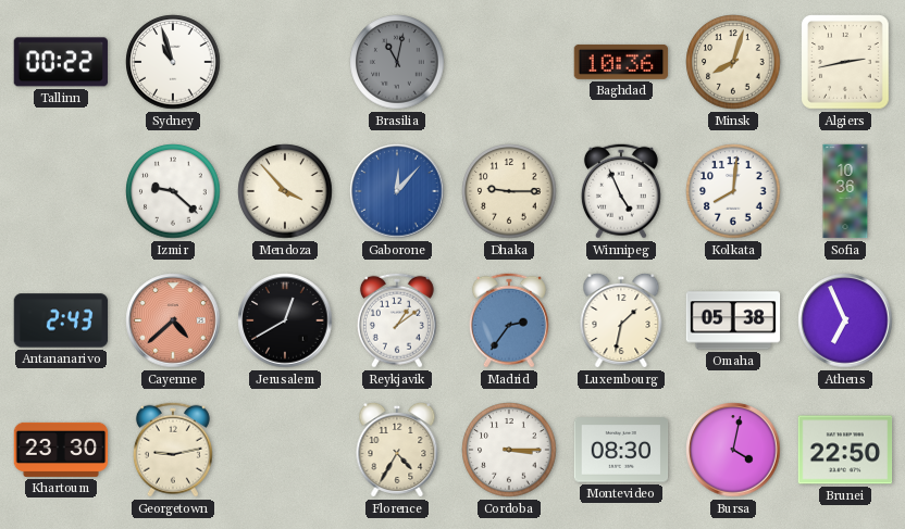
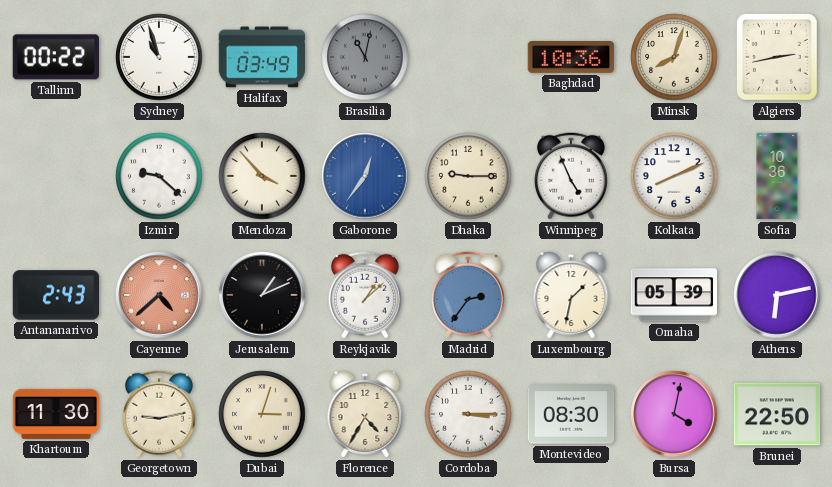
Halifax: none -> 03:49 (262, 57)
Gaborone: 12:07 -> 12:36 (365, 176)
Kolkata: 8:01 -> 8:11 (674, 176)
Jerusalem: 12:40 -> 1:11 (262, 295)
Reykjavik: 1:09 -> 1:08 (365, 295)
Omaha: 05:38 -> 05:39 (674, 295)
Athens: 6:56 -> 6:13 (777, 295)
Khartoum: 23:30 -> 11:30 (56, 414)
Dubai: none -> 3:03 (262, 414)
